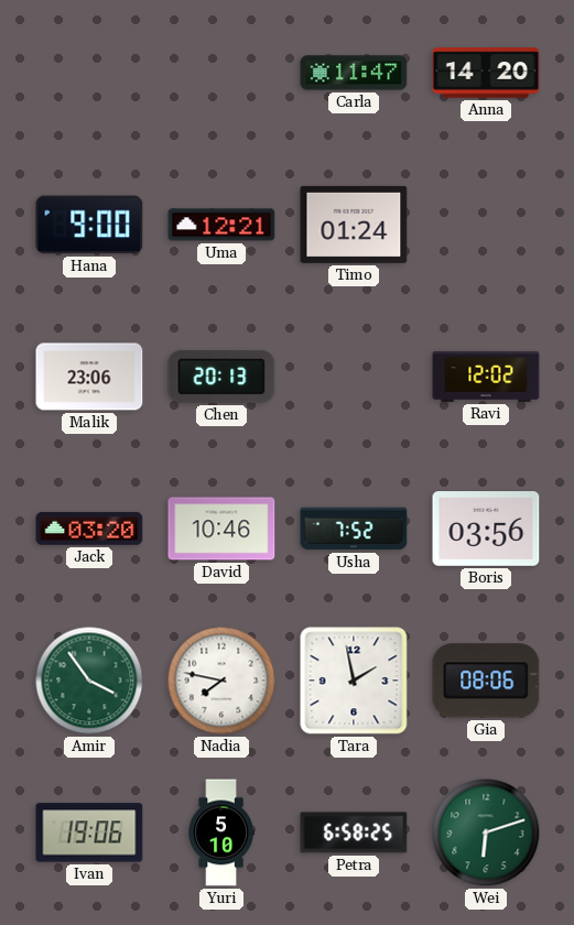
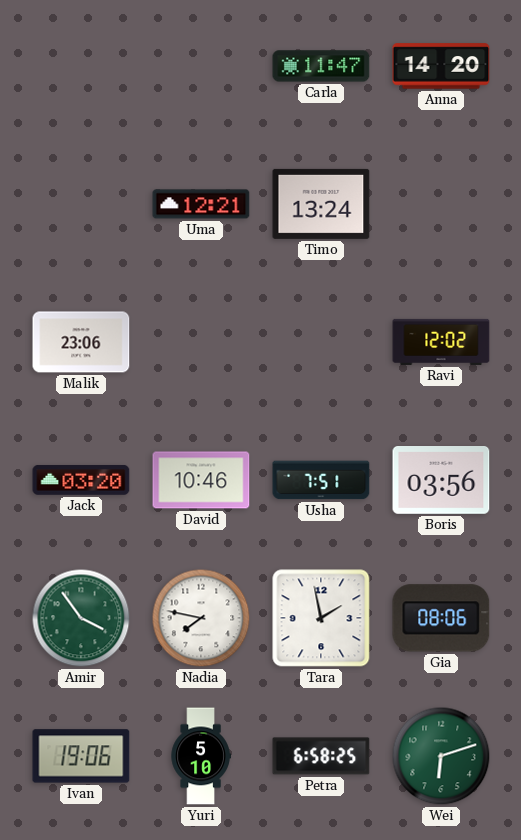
Hana: 9:00 -> none (89, 225)
Timo: 01:24 -> 13:24 (321, 204)
Chen: 20:13 -> none (221, 377)
Usha: 7:52 -> 7:51 (321, 480)
